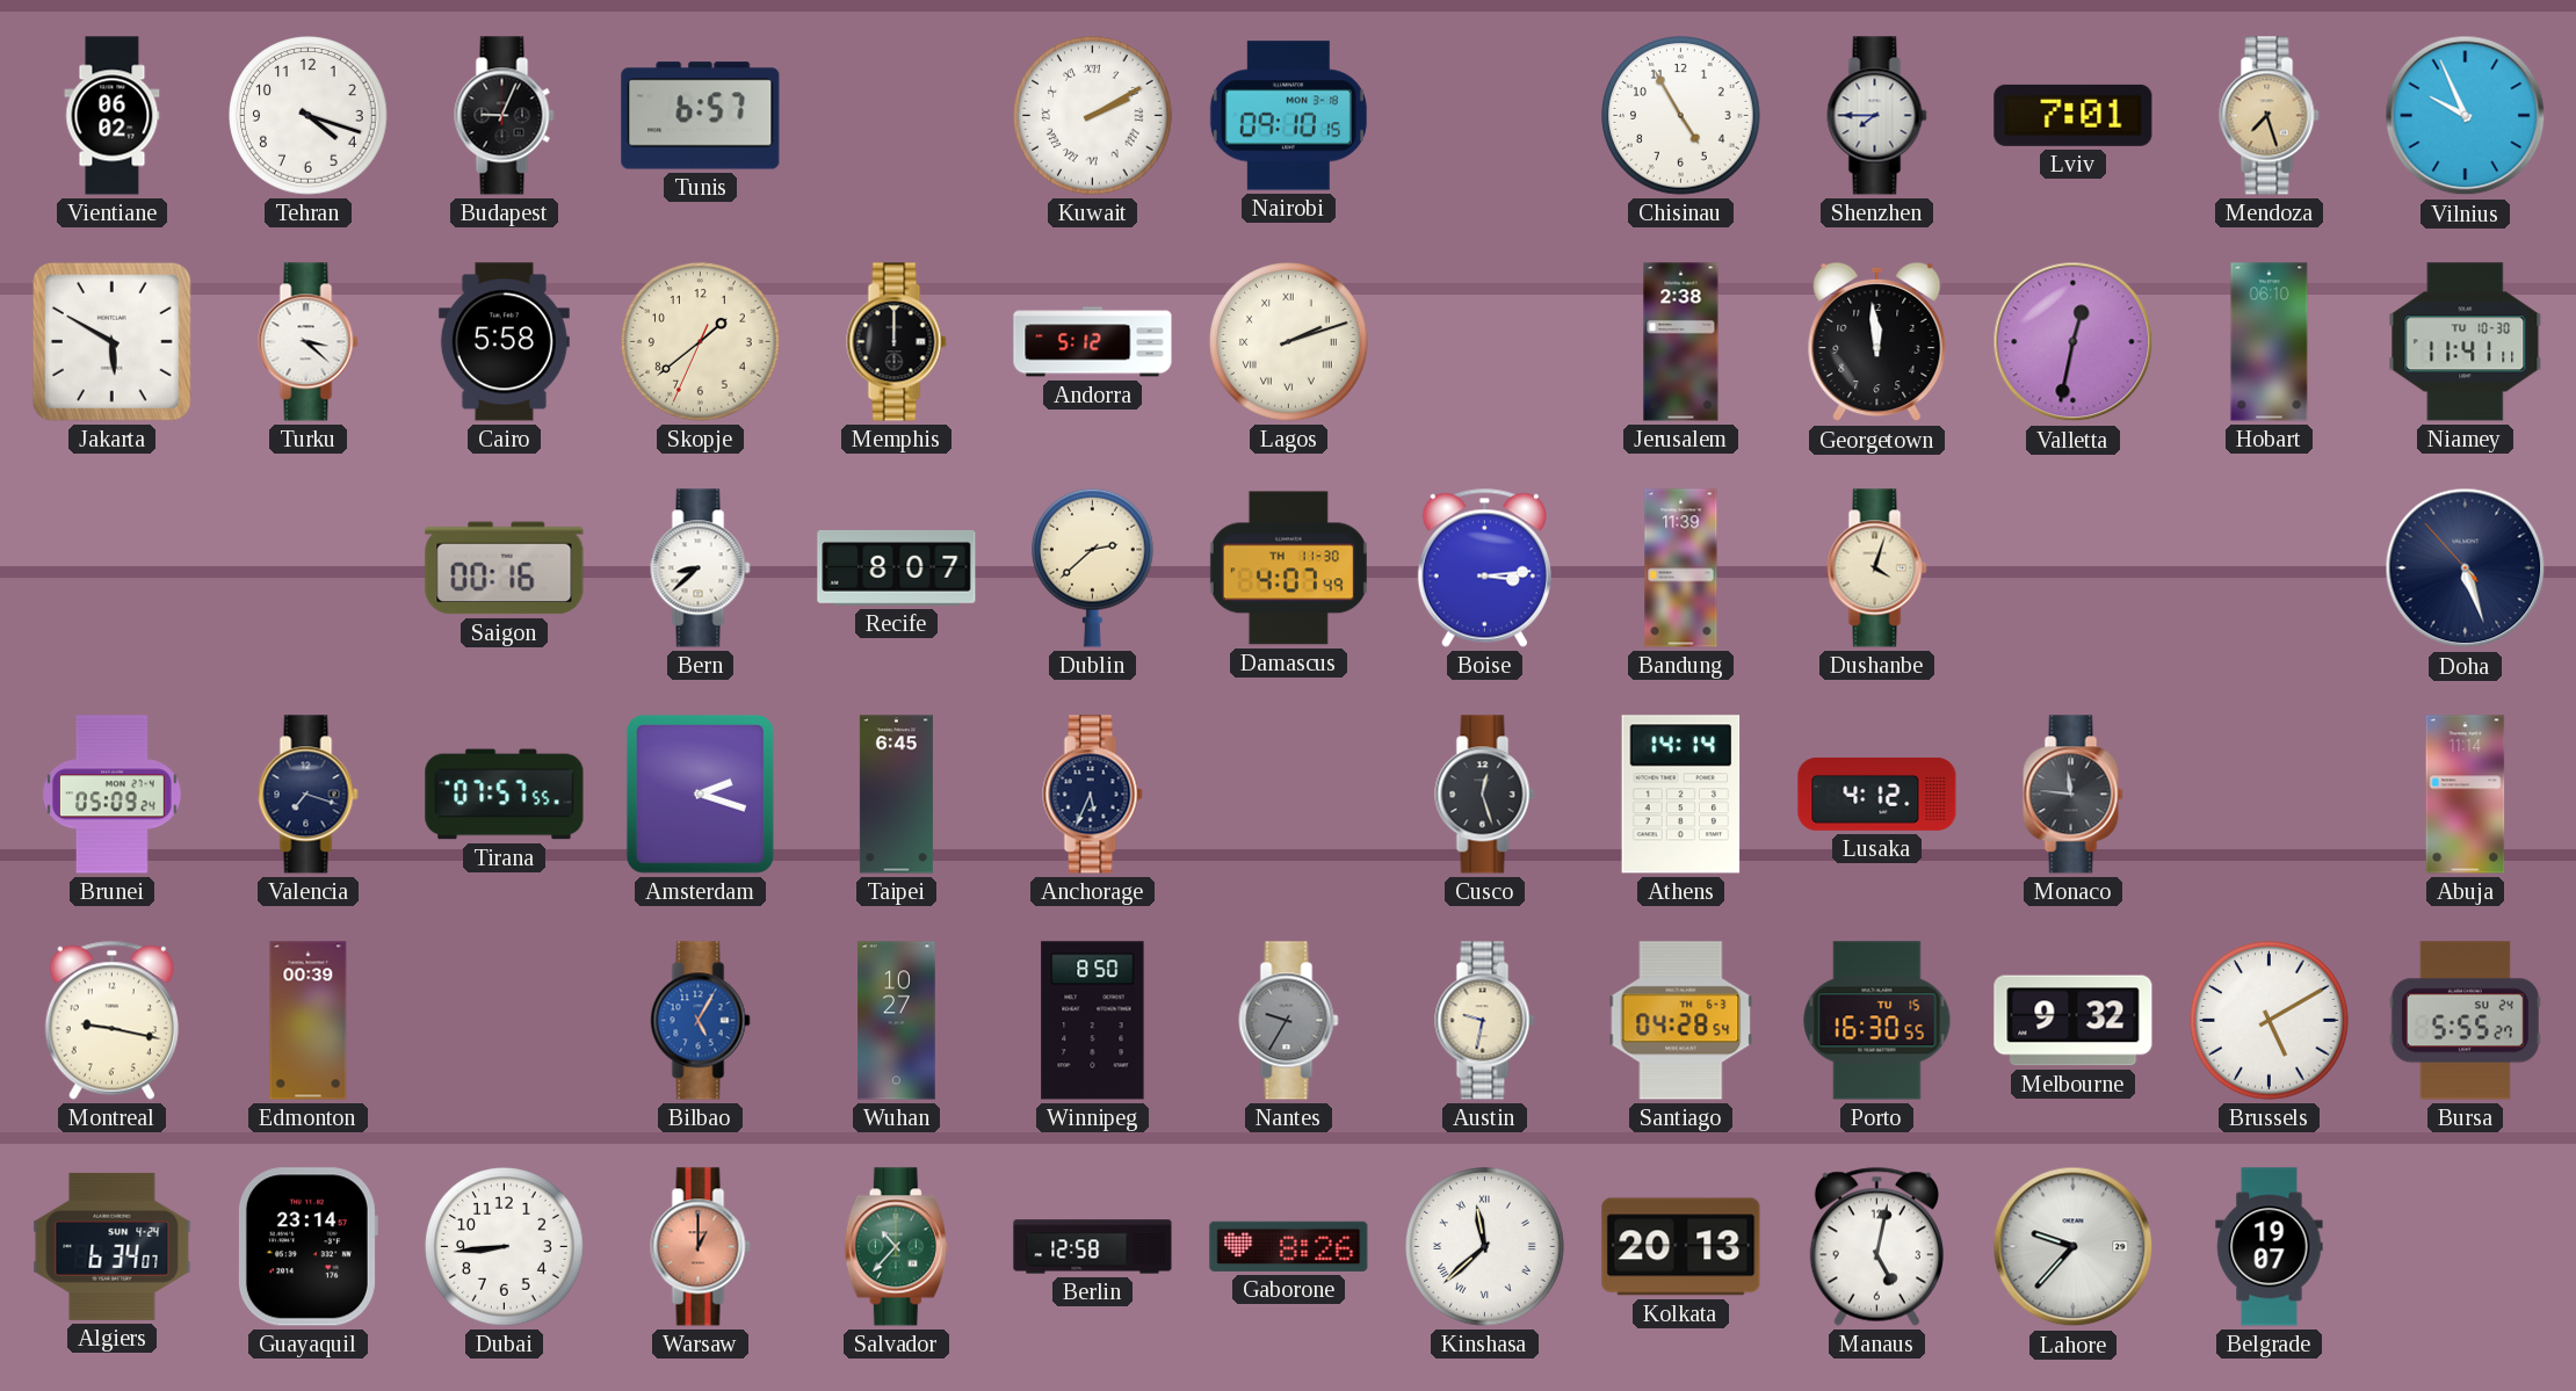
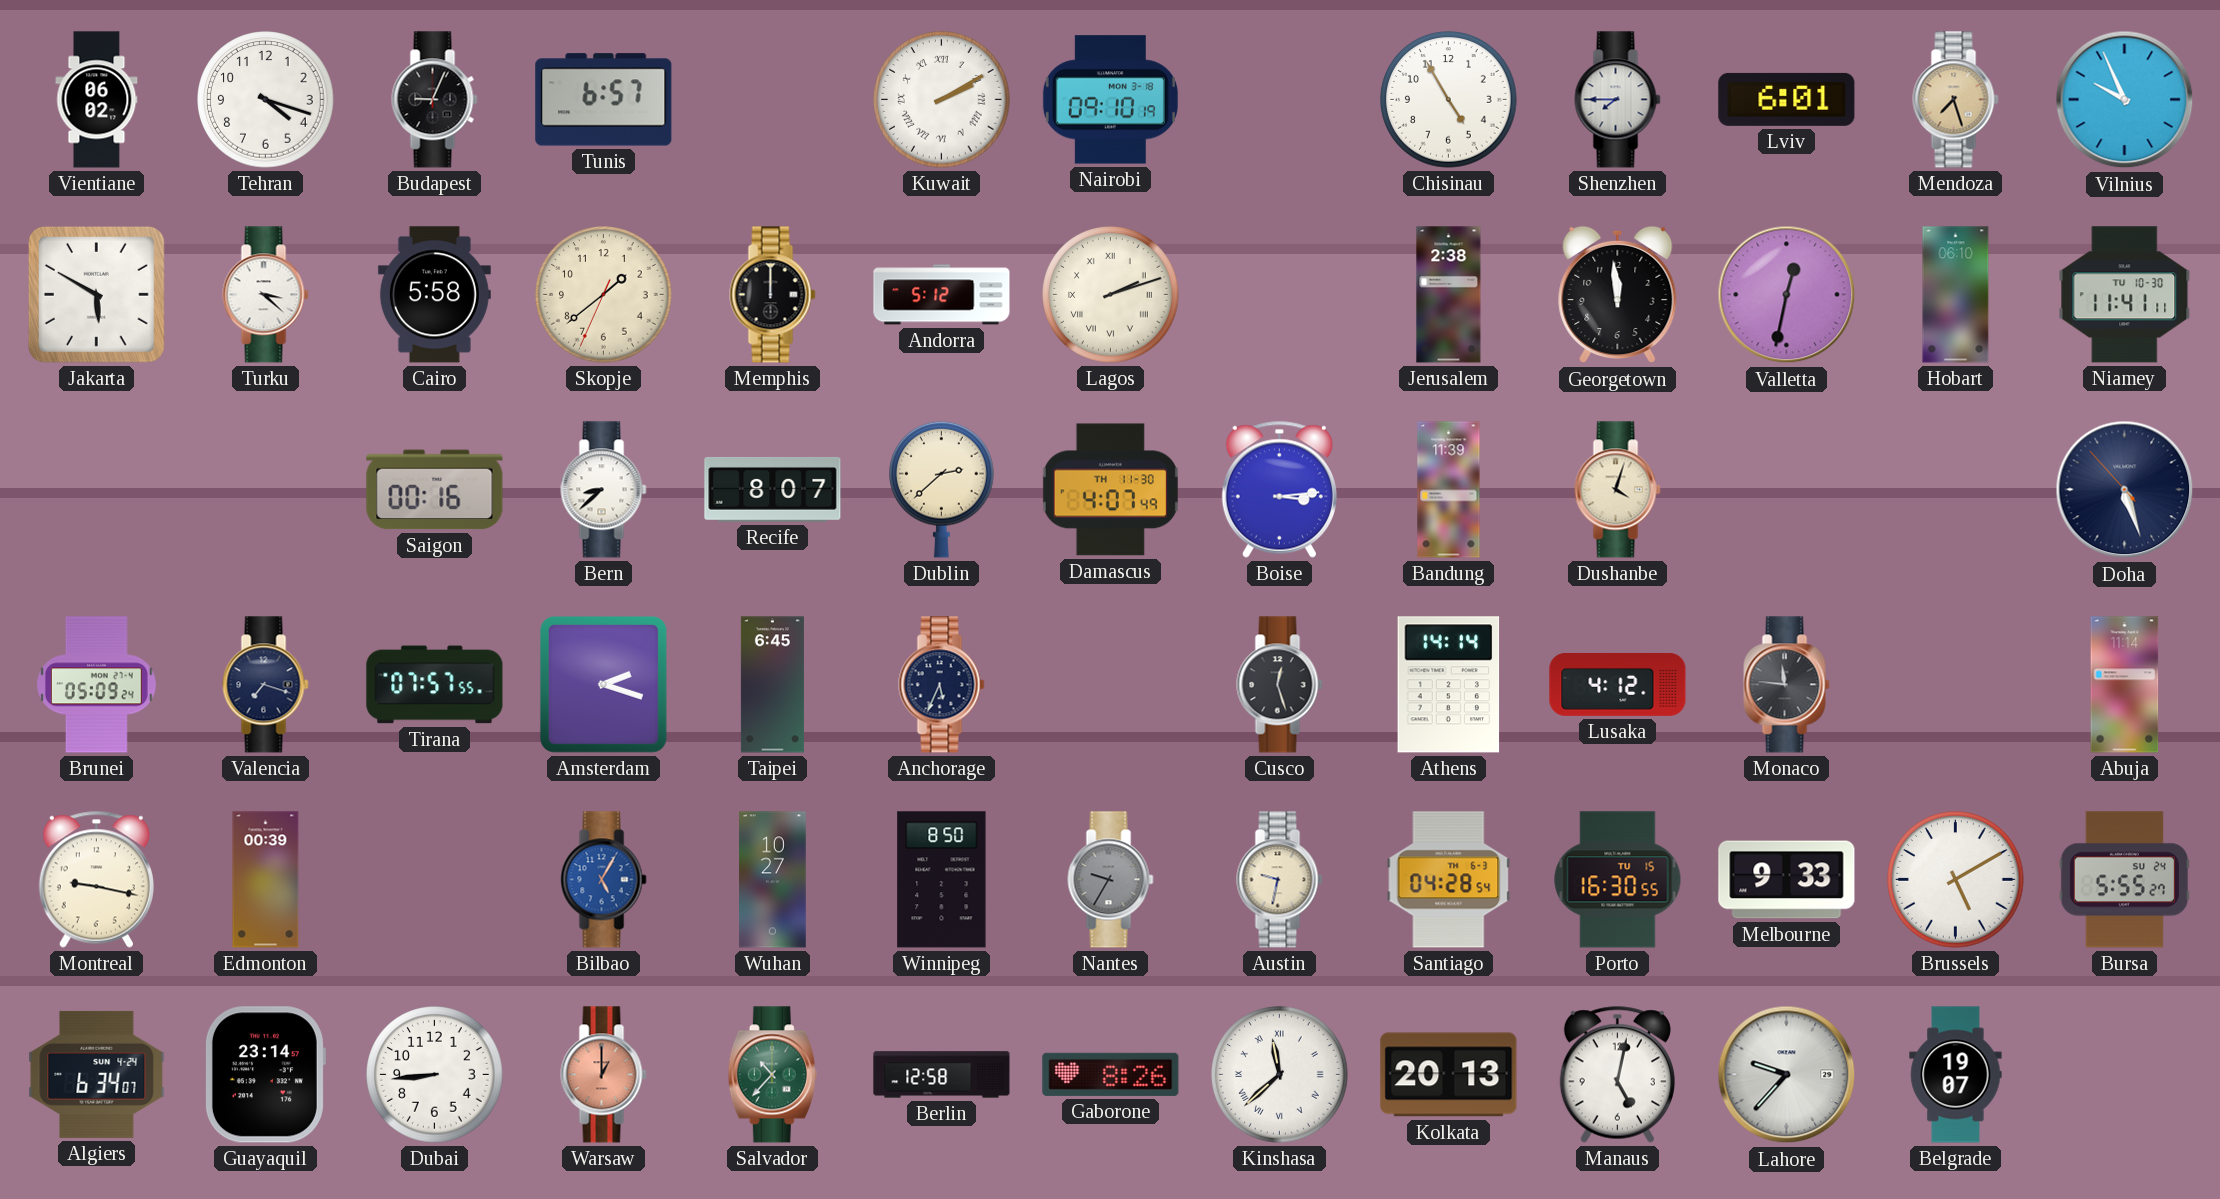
Nairobi: 09:10:15 -> 09:10:19 (1110, 100)
Lviv: 7:01 -> 6:01 (1787, 99)
Melbourne: 9:32 -> 9:33 (1787, 880)
